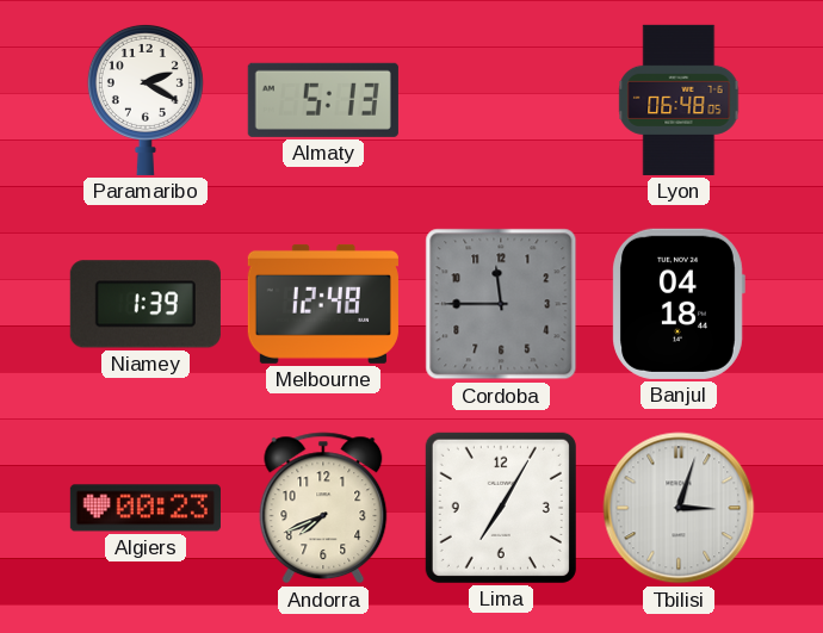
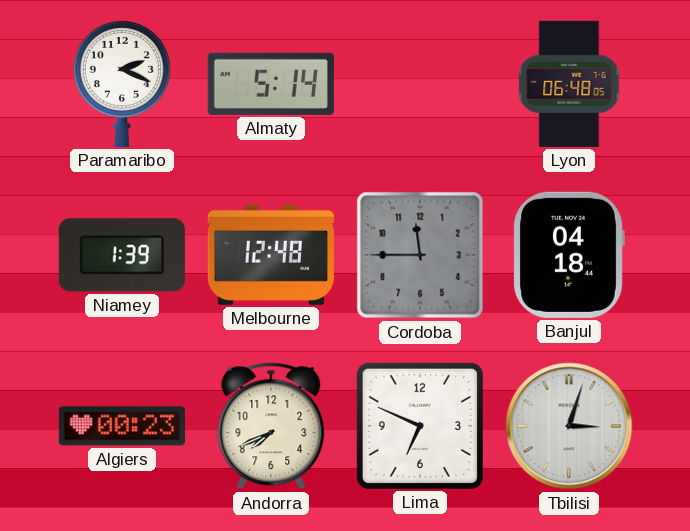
Paramaribo: 2:20 -> 2:19 (122, 83)
Almaty: 5:13 -> 5:14 (271, 84)
Lima: 7:05 -> 6:49 (420, 426)
